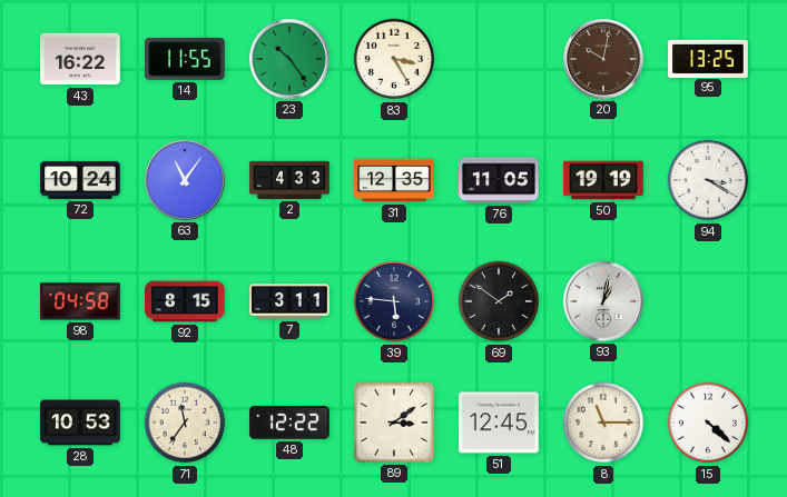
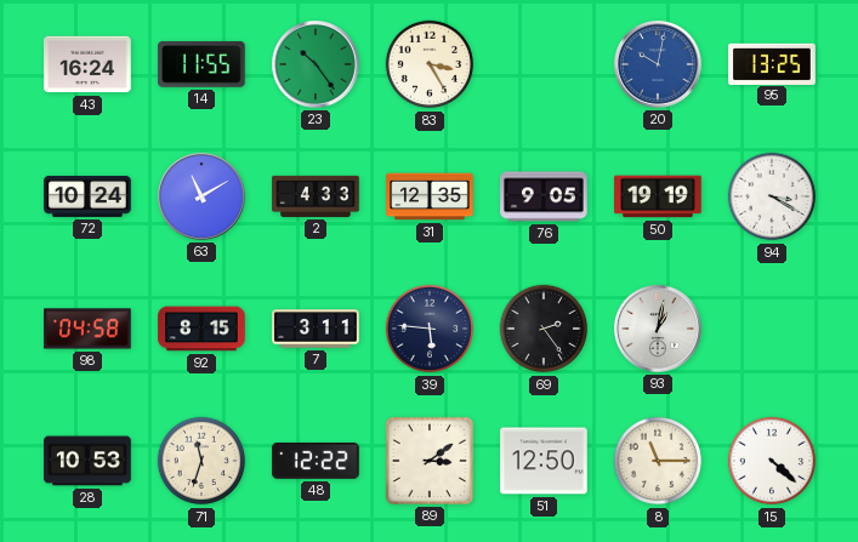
43: 16:22 -> 16:24 (87, 64)
20 dial: brown -> blue (659, 65)
63: 11:06 -> 11:10 (203, 198)
76: 11:05 -> 9:05 (544, 196)
69: 1:51 -> 2:24 (544, 329)
71: 11:36 -> 11:33 (201, 461)
51: 12:45 -> 12:50 (544, 461)
